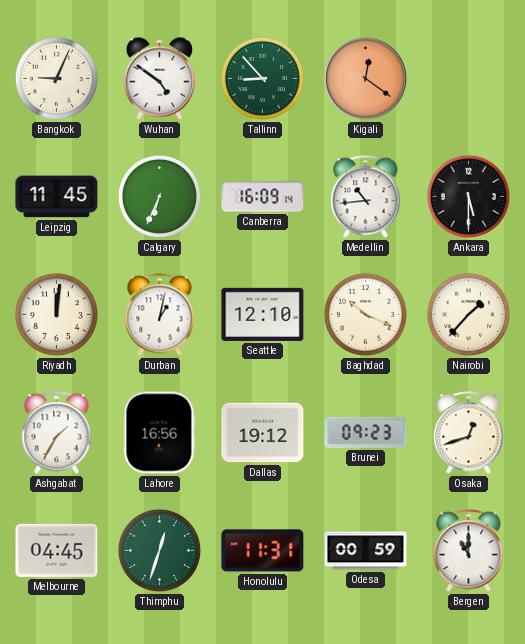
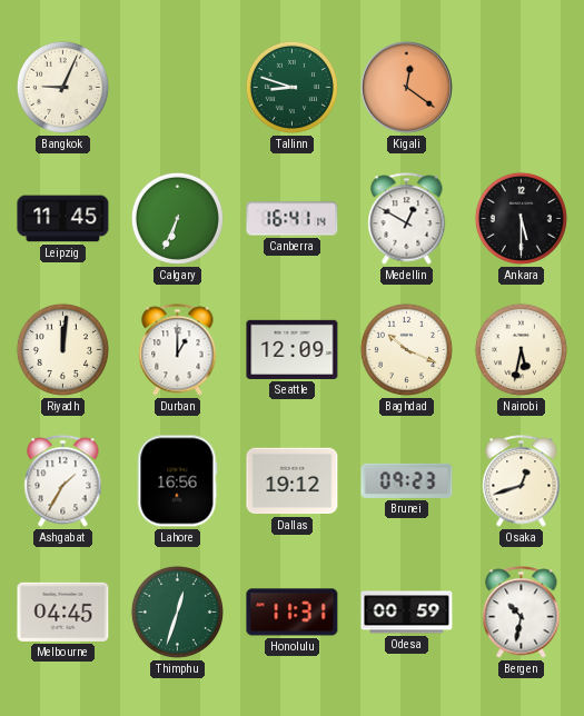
Wuhan: 4:51 -> none (159, 78)
Tallinn: 8:53 -> 8:48 (291, 87)
Canberra: 16:09 -> 16:41 (293, 219)
Medellin: 10:44 -> 12:50 (407, 219)
Durban: 1:02 -> 1:00 (178, 350)
Seattle: 12:10 -> 12:09 (293, 349)
Nairobi: 1:37 -> 5:32 (521, 349)
Bergen: 11:00 -> 10:32 (522, 613)
